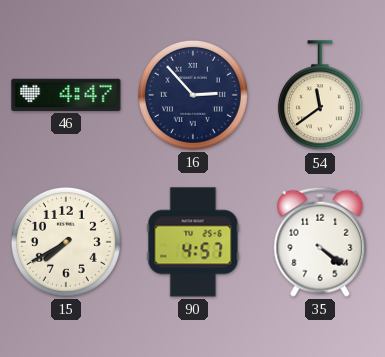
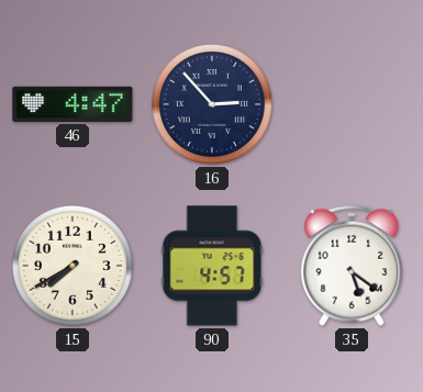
54: 11:39 -> none (320, 96)
35: 4:21 -> 5:21 (352, 266)
